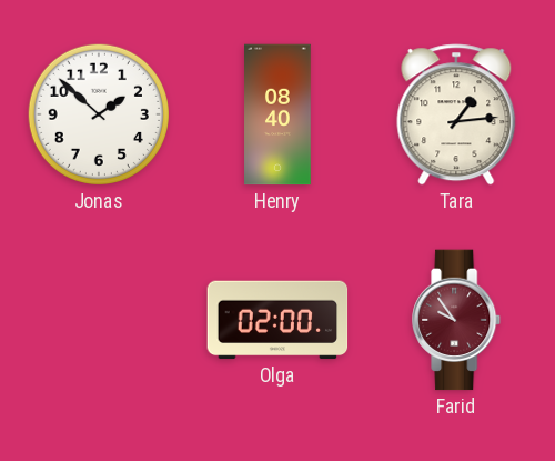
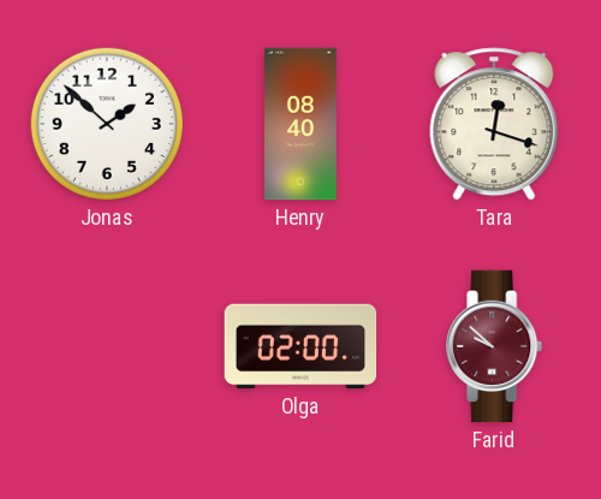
Tara: 1:14 -> 12:18 (494, 124)
Farid: 9:54 -> 9:52 (495, 346)
